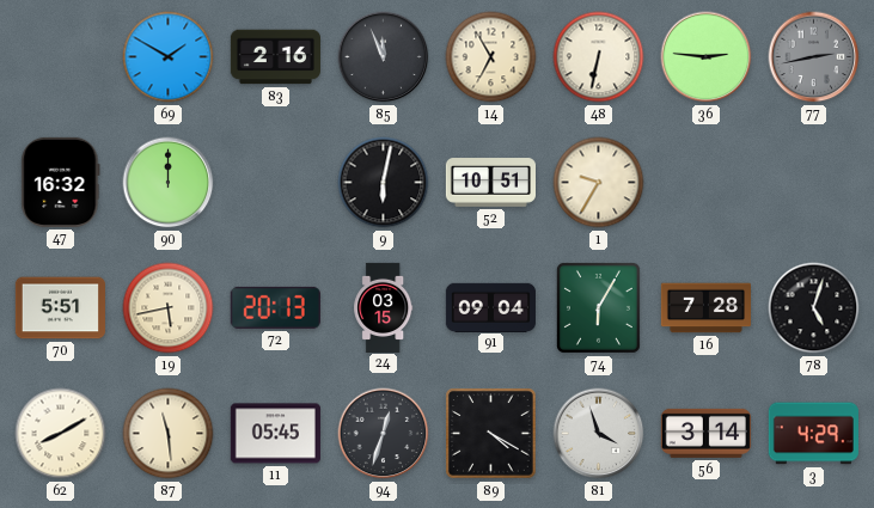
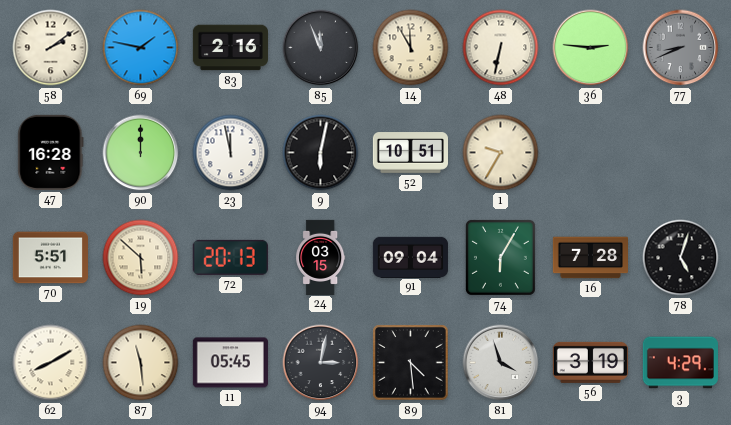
58: none -> 2:09 (51, 48)
69: 1:50 -> 1:47 (141, 48)
14: 6:55 -> 11:55 (411, 48)
77: 2:43 -> 8:41 (681, 48)
47: 16:32 -> 16:28 (51, 152)
23: none -> 11:58 (231, 153)
19: 5:43 -> 5:52 (141, 258)
94: 12:33 -> 3:02 (321, 363)
89: 4:20 -> 4:29 (411, 363)
56: 3:14 -> 3:19 (590, 362)
